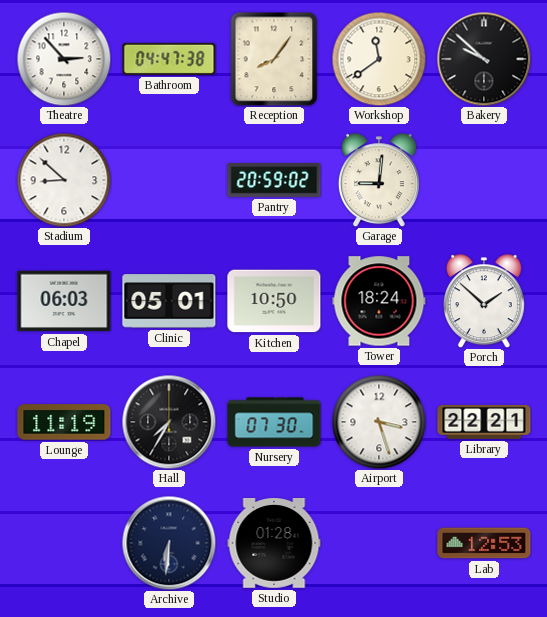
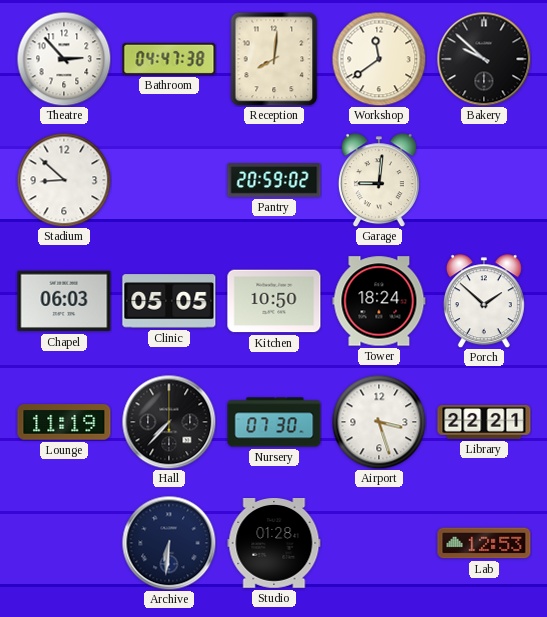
Reception: 8:06 -> 8:01 (274, 59)
Clinic: 05:01 -> 05:05 (169, 301)
Hall: 7:35 -> 7:37 (169, 422)
